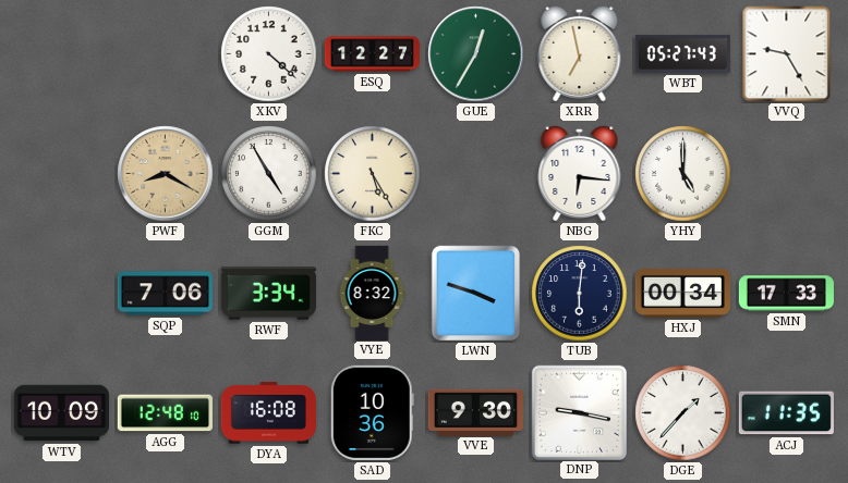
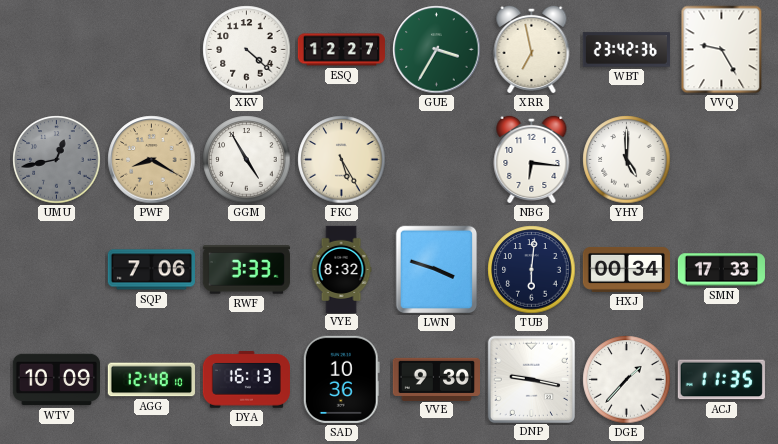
GUE: 12:35 -> 3:35 (437, 50)
WBT: 05:27 -> 23:42 (626, 50)
UMU: none -> 12:43 (57, 160)
RWF: 3:34 -> 3:33 (246, 270)
DYA: 16:08 -> 16:13 (246, 380)
